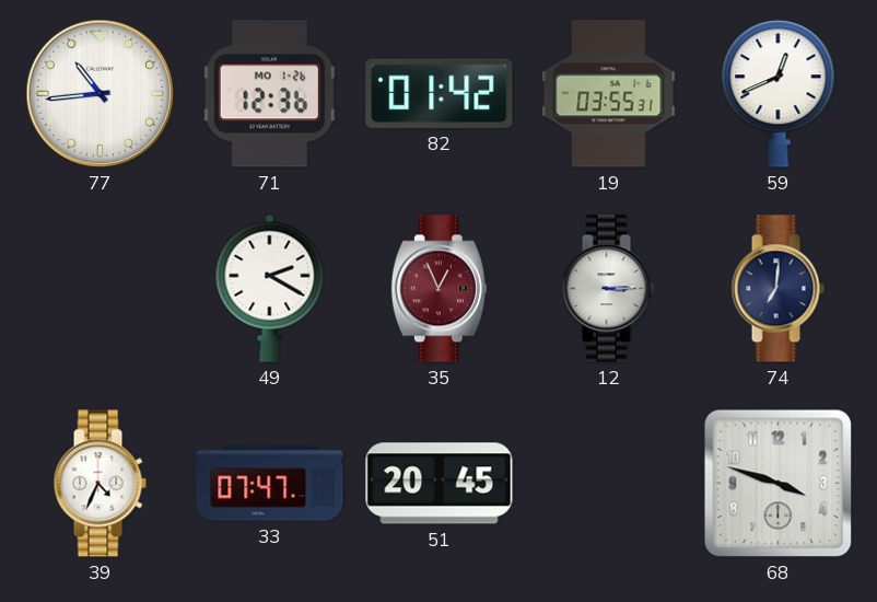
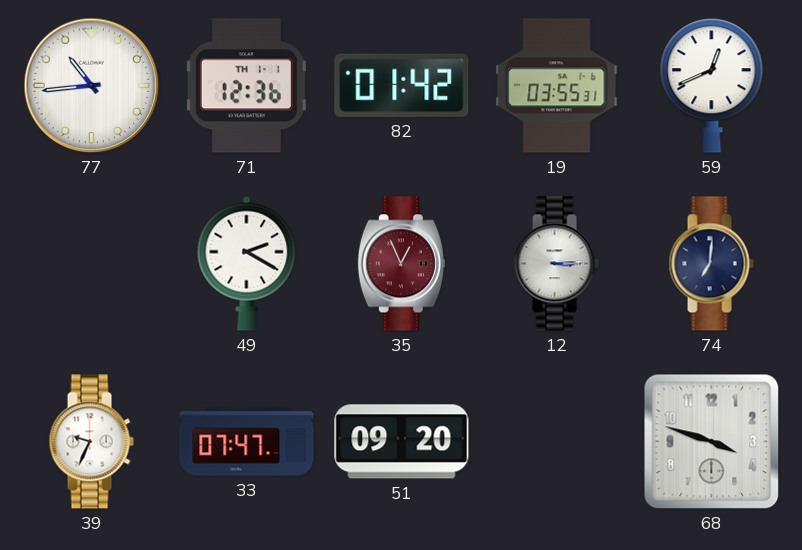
71 date: MO 1-26 -> TH 1-1 (246, 86)
39: 4:34 -> 9:34 (91, 442)
51: 20:45 -> 09:20 (402, 442)
